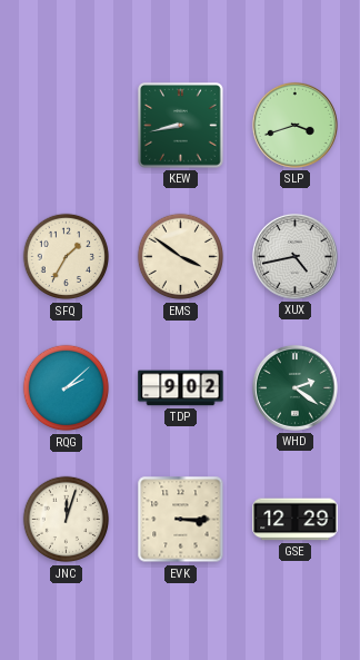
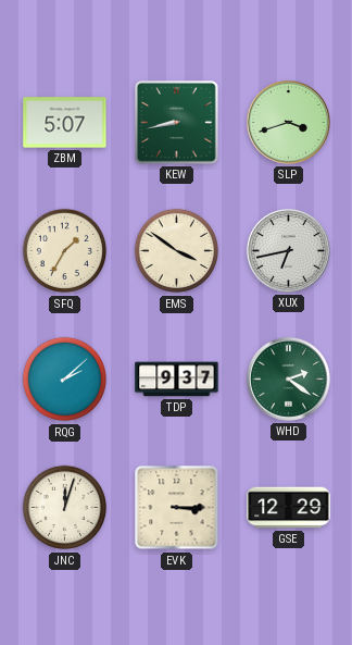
ZBM: none -> 5:07 (65, 123)
XUX: 4:43 -> 6:43 (288, 250)
TDP: 9:02 -> 9:37 (177, 380)
